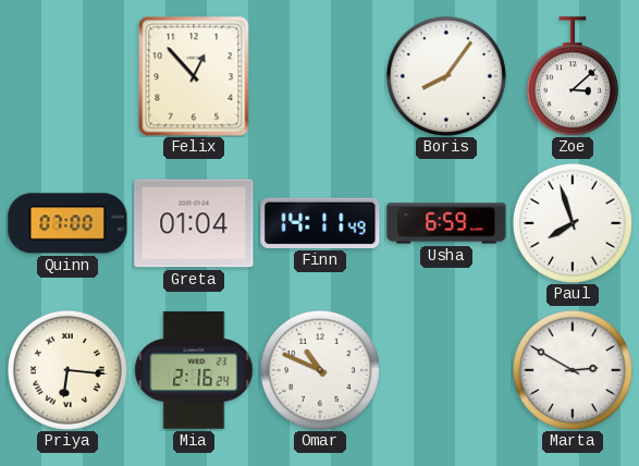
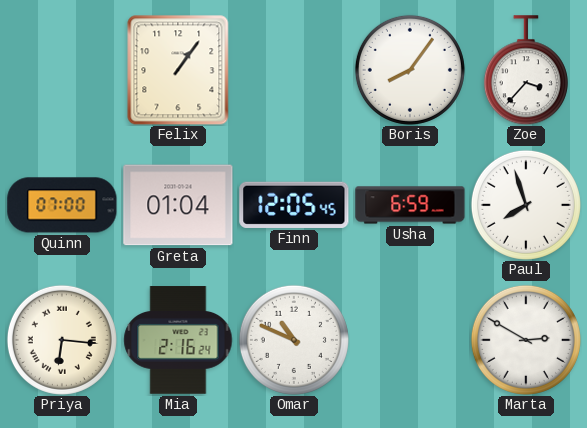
Felix: 12:53 -> 1:06 (178, 70)
Zoe: 3:08 -> 3:37 (526, 70)
Finn: 14:11 -> 12:05 (294, 205)
